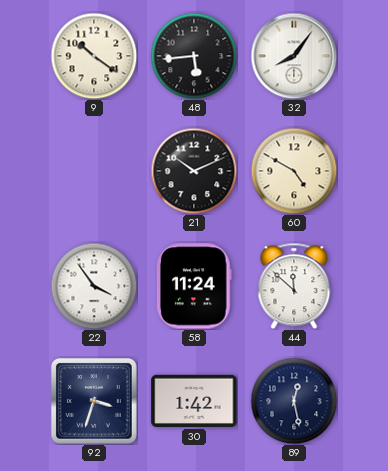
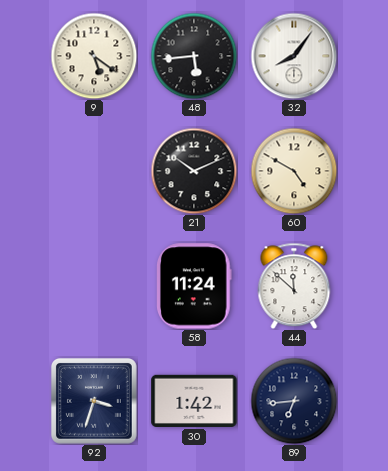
9: 10:21 -> 5:21 (94, 56)
22: 3:54 -> none (94, 286)
89: 12:28 -> 6:44 (294, 401)
